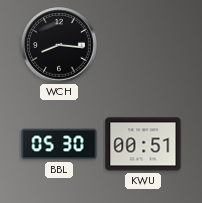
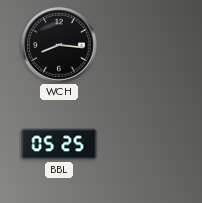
BBL: 05:30 -> 05:25 (59, 144)
KWU: 00:51 -> none (143, 144)
